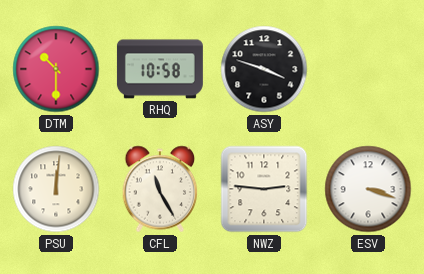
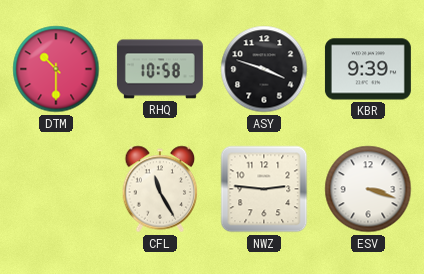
KBR: none -> 9:39 (368, 69)
PSU: 12:01 -> none (56, 189)
